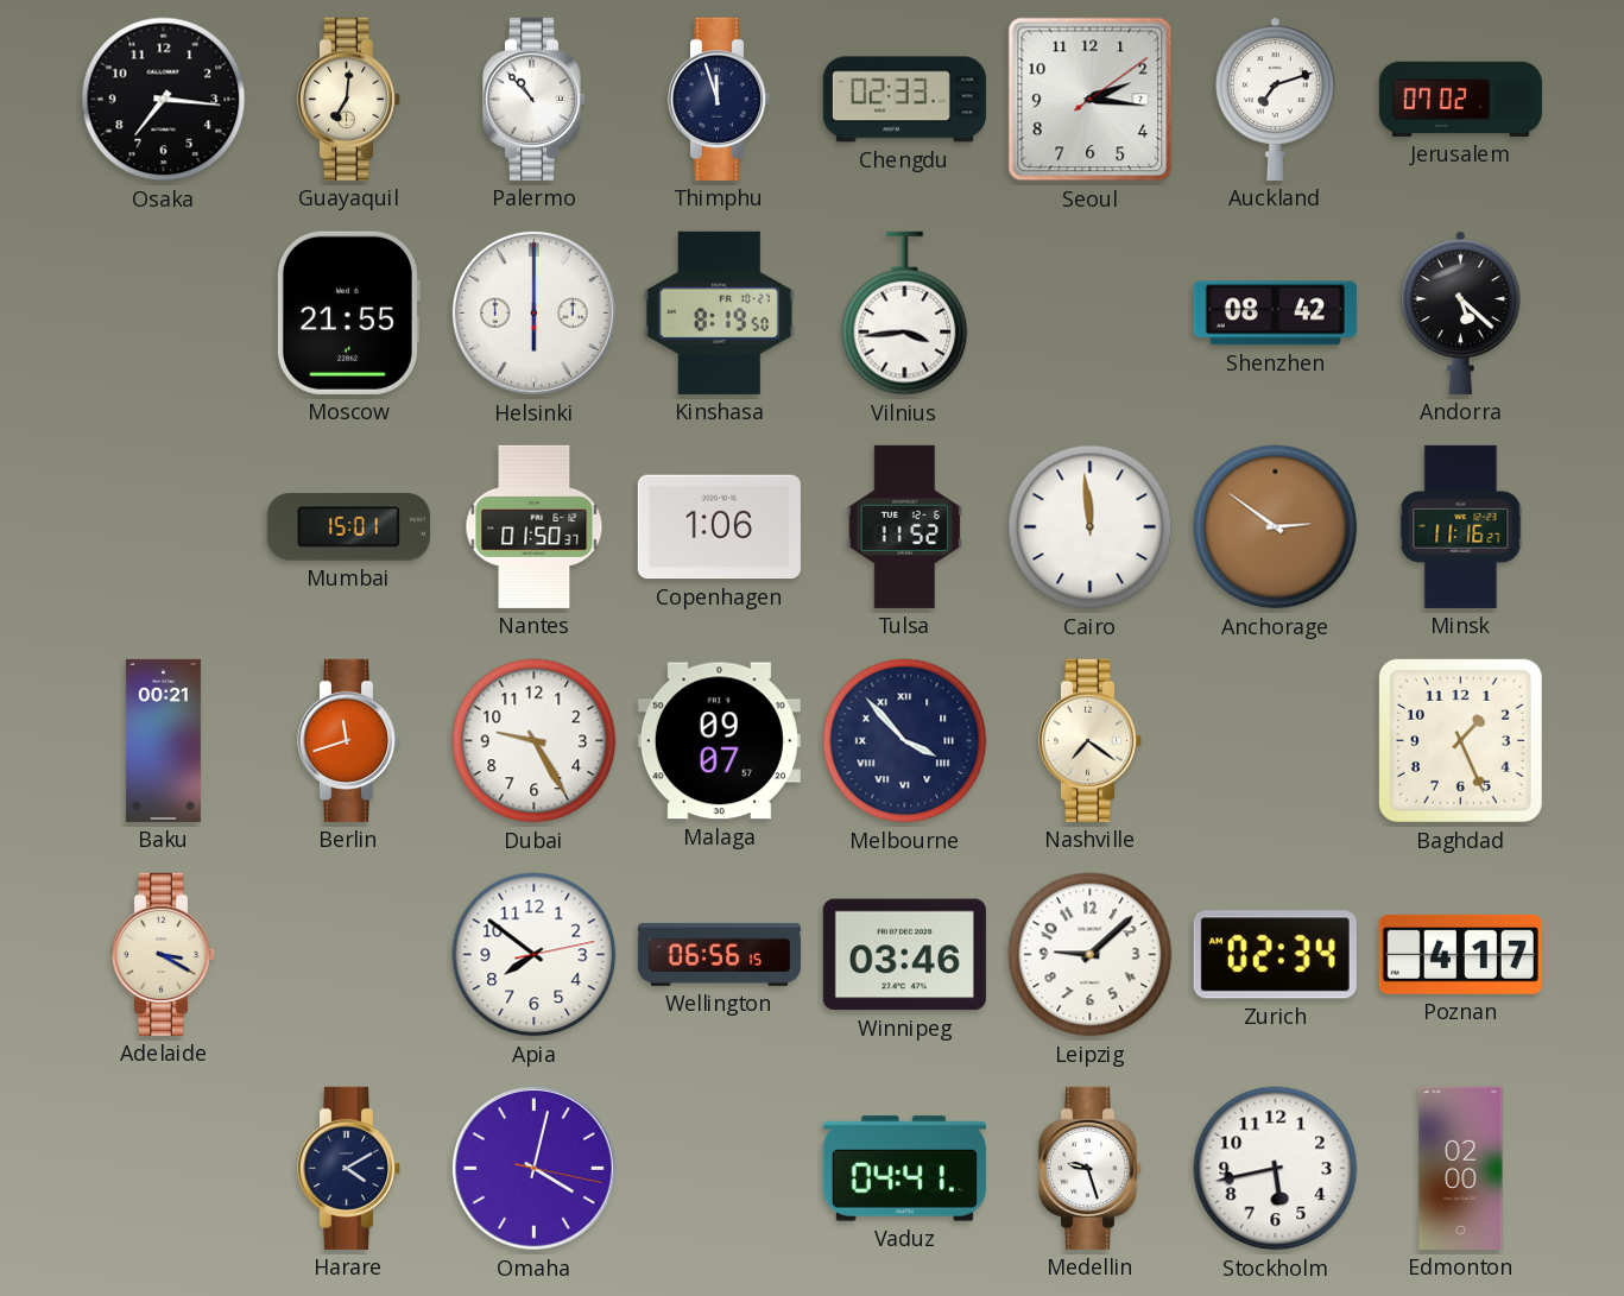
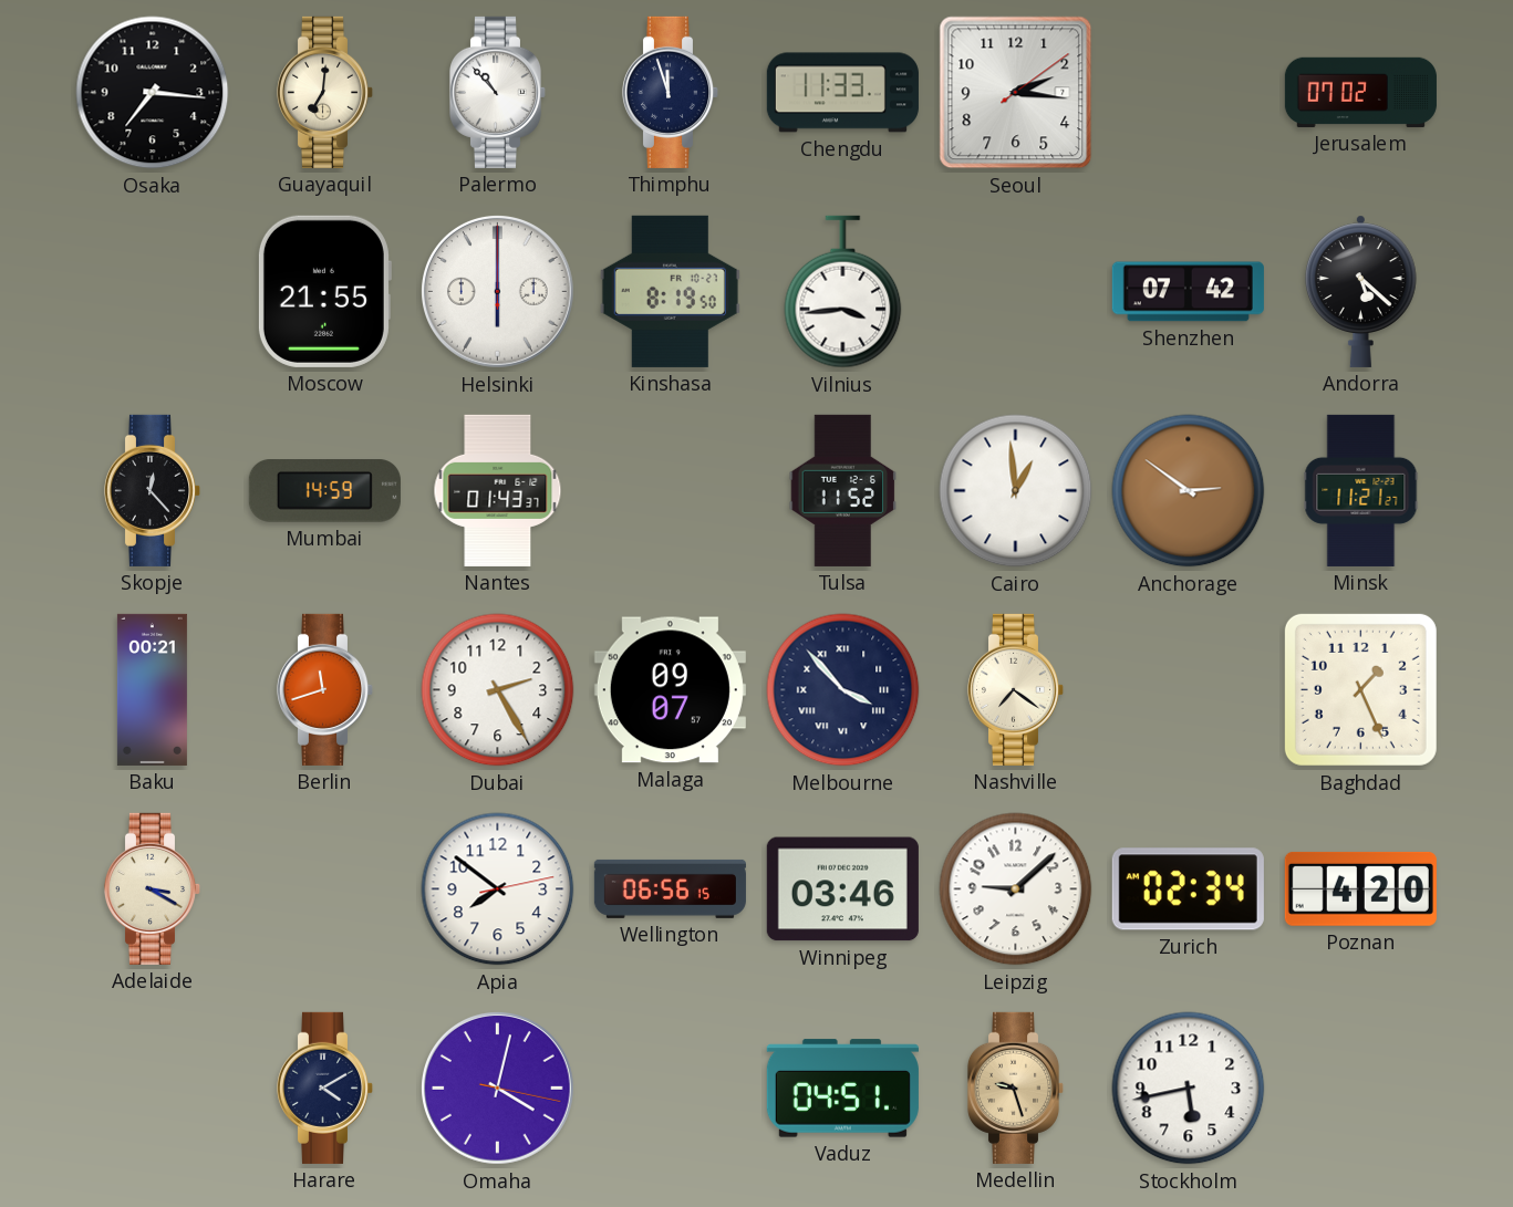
Chengdu: 02:33 -> 11:33 (842, 93)
Auckland: 7:12 -> none (1275, 99)
Shenzhen: 08:42 -> 07:42 (1188, 292)
Skopje: none -> 12:23 (153, 490)
Mumbai: 15:01 -> 14:59 (324, 491)
Nantes: 01:50 -> 01:43 (498, 490)
Copenhagen: 1:06 -> none (719, 527)
Cairo: 11:59 -> 12:59 (1016, 491)
Minsk: 11:16 -> 11:21 (1361, 490)
Dubai: 9:25 -> 2:25 (498, 690)
Poznan: 4:17 -> 4:20 (1360, 888)
Vaduz: 04:41 -> 04:51 (842, 1089)
Medellin dial: white -> champagne (1016, 1088)
Edmonton: 02:00 -> none (1461, 1168)
